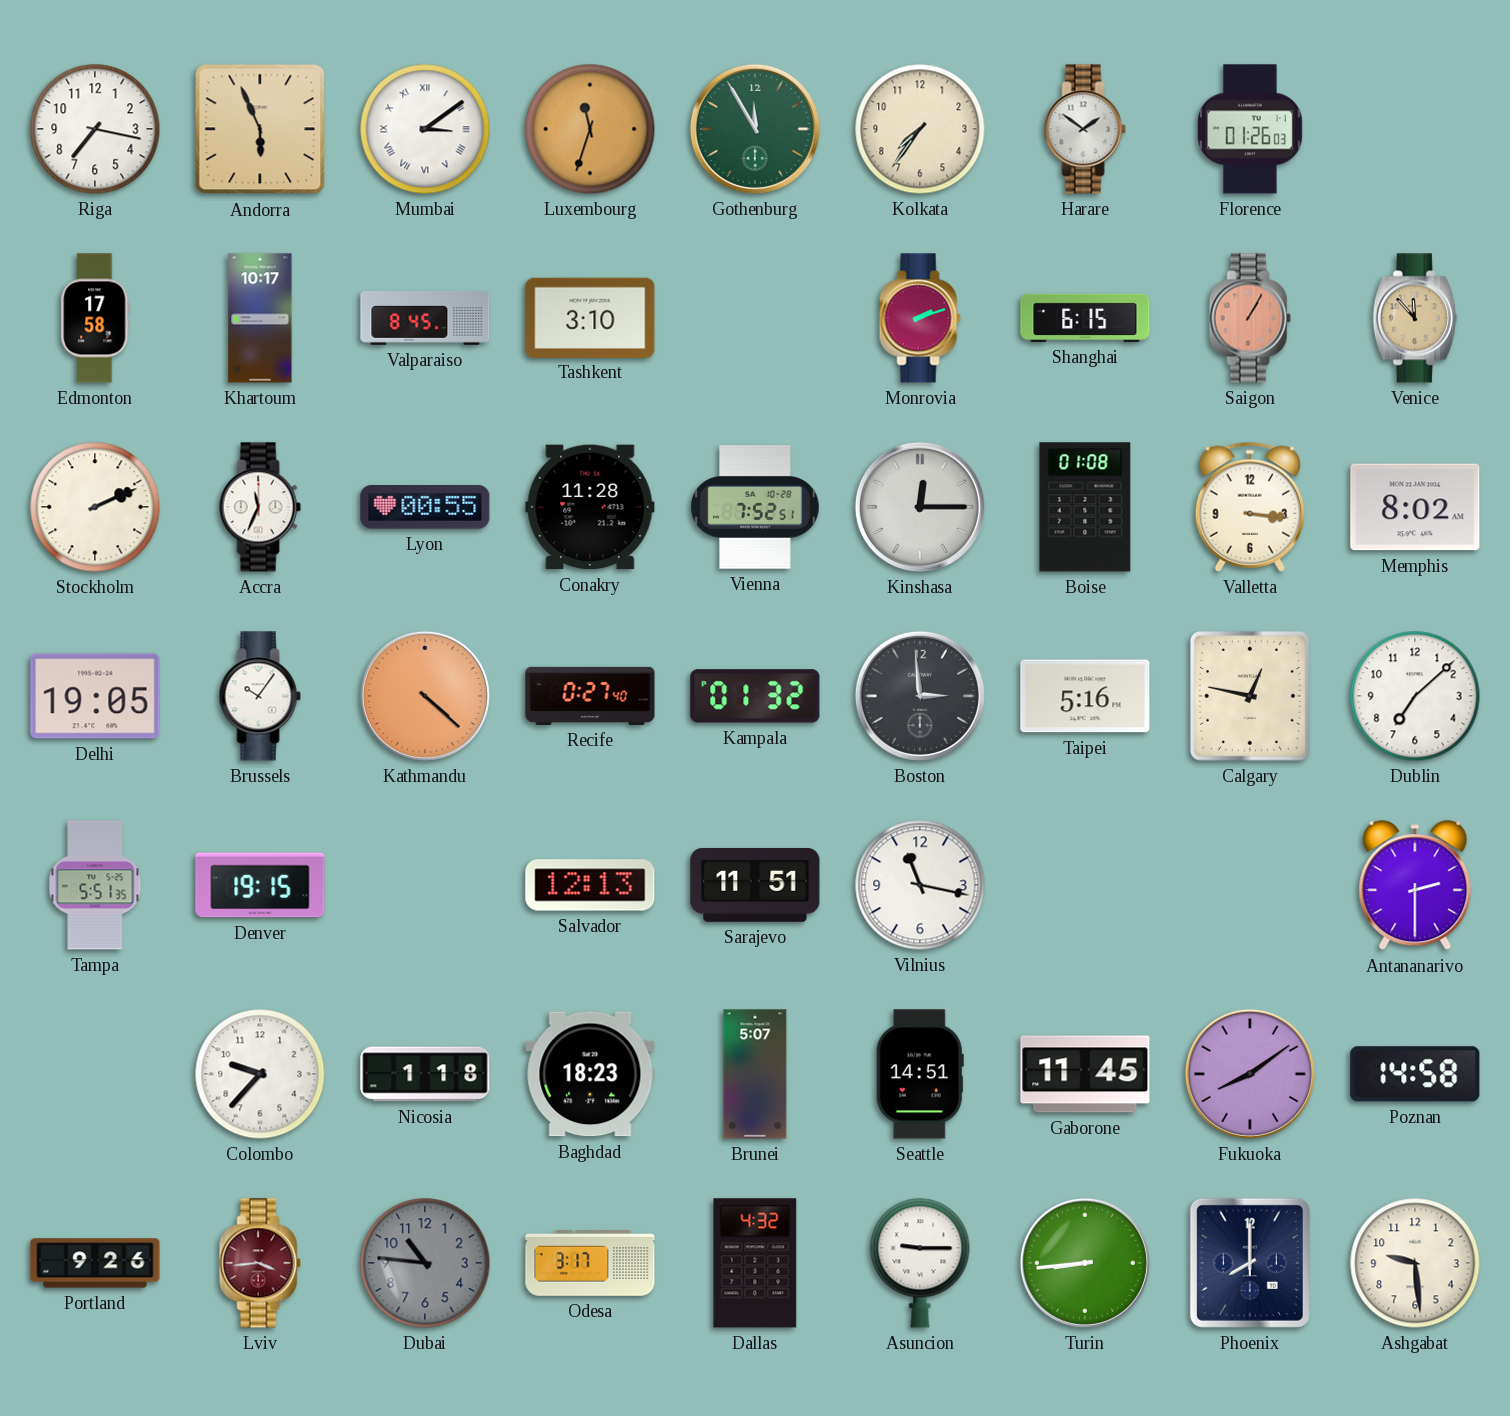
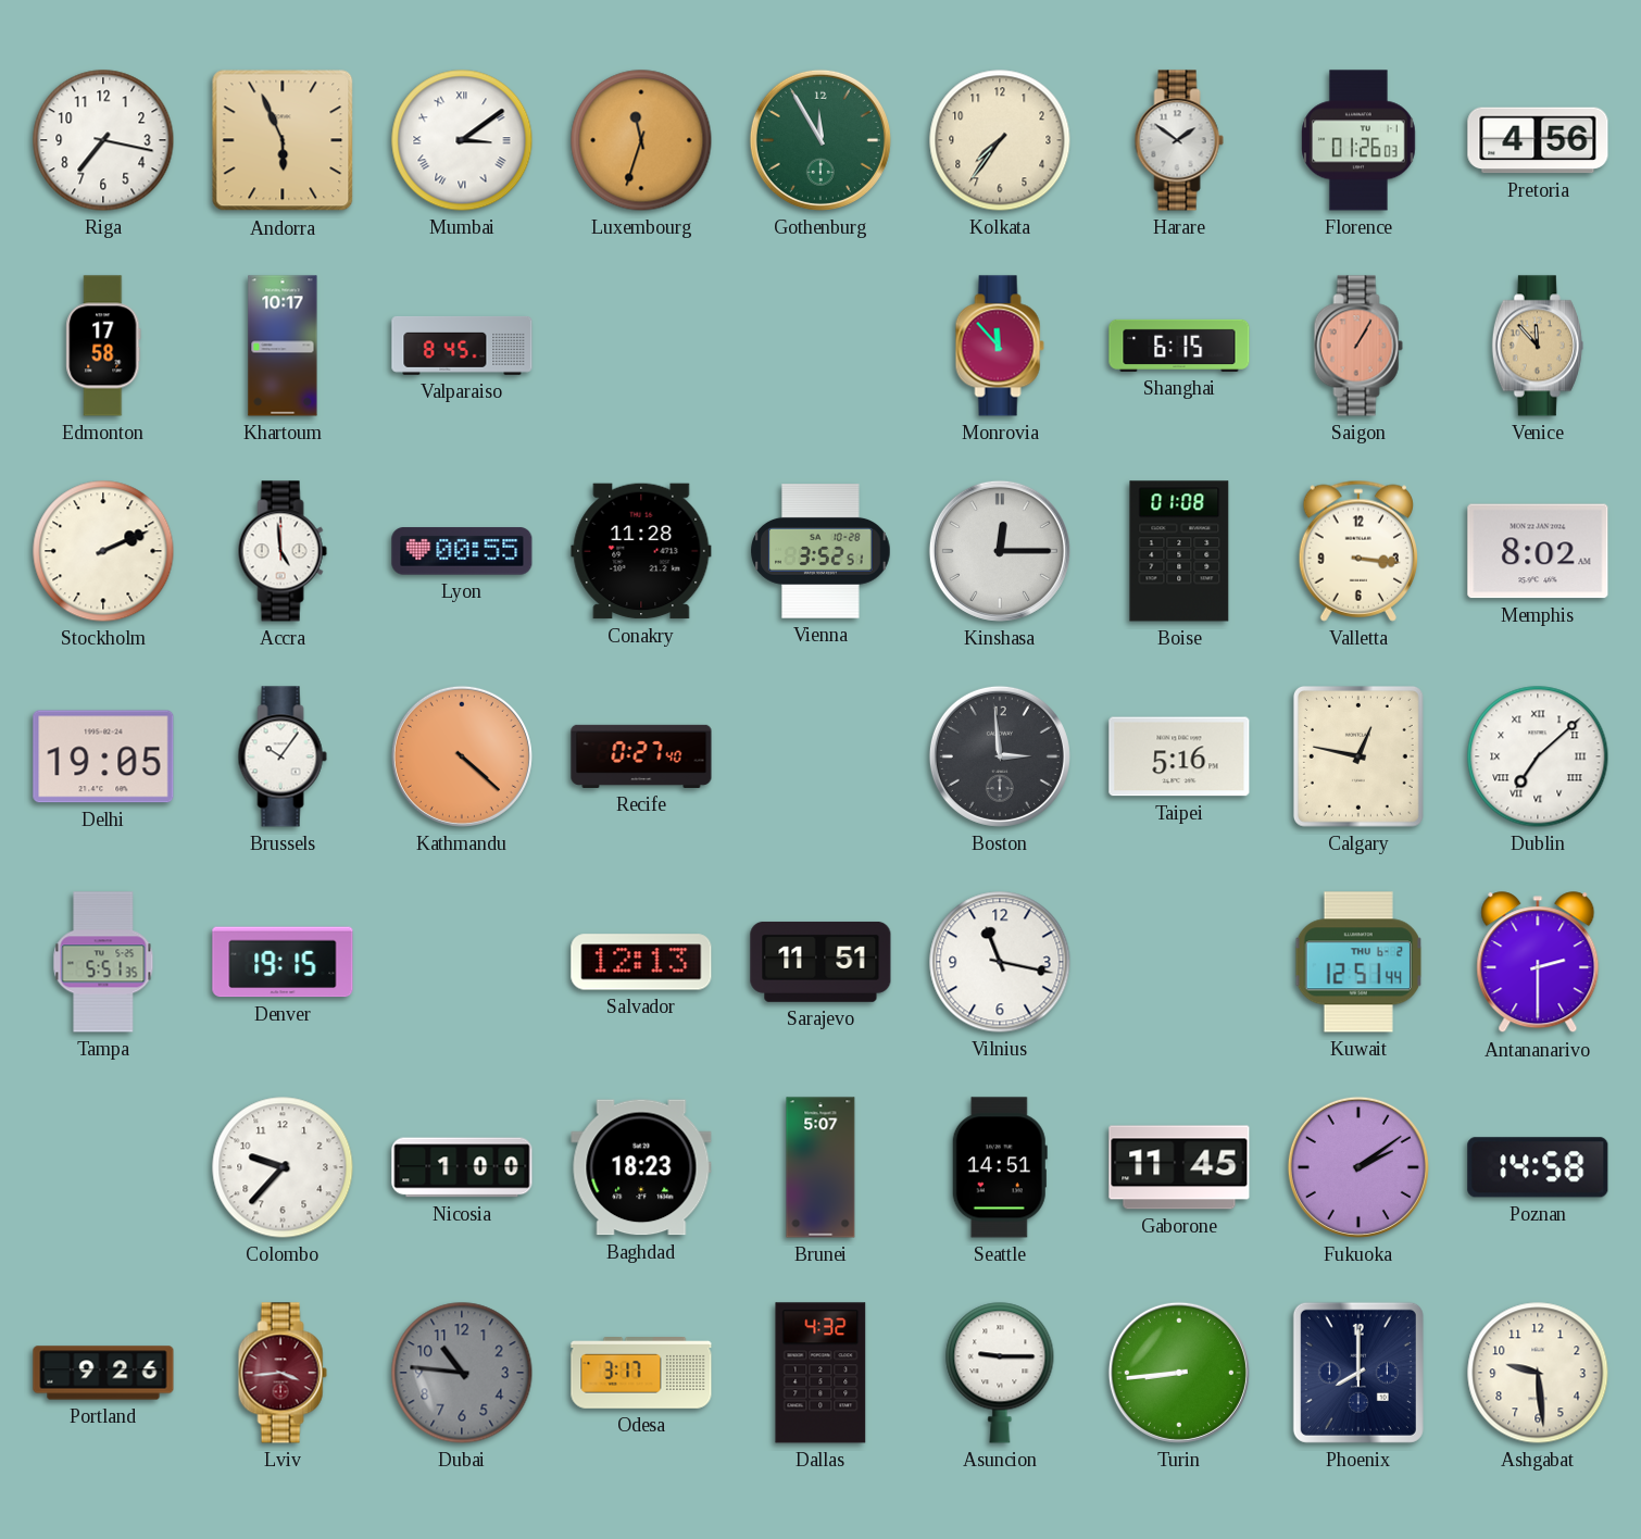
Pretoria: none -> 4:56 (1538, 140)
Tashkent: 3:10 -> none (590, 317)
Monrovia: 2:12 -> 11:53 (1000, 346)
Accra: 11:34 -> 4:59 (283, 551)
Vienna: 7:52 -> 3:52 (820, 551)
Kampala: 01:32 -> none (755, 696)
Dublin numerals: Arabic -> Roman (1538, 756)
Kuwait: none -> 12:51 (1357, 962)
Nicosia: 1:18 -> 1:00 (462, 1167)
Fukuoka: 8:09 -> 2:09 (1358, 1167)
